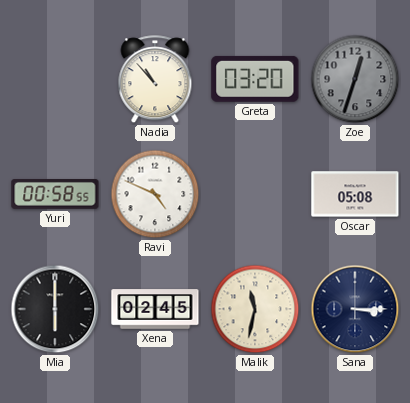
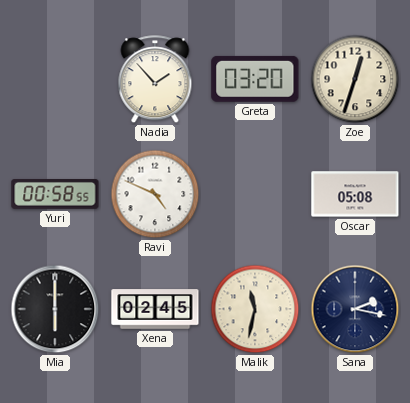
Nadia: 10:53 -> 1:53 (155, 80)
Zoe dial: grey -> cream (355, 79)
Sana: 3:15 -> 2:17 (355, 309)
